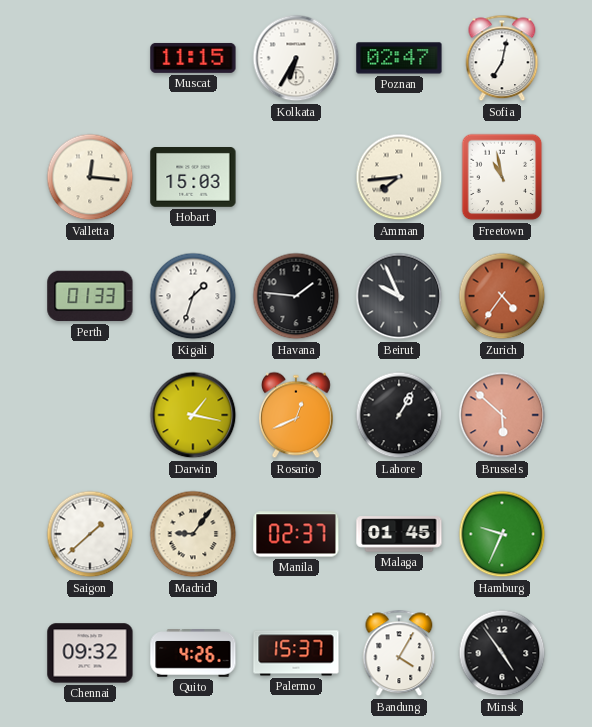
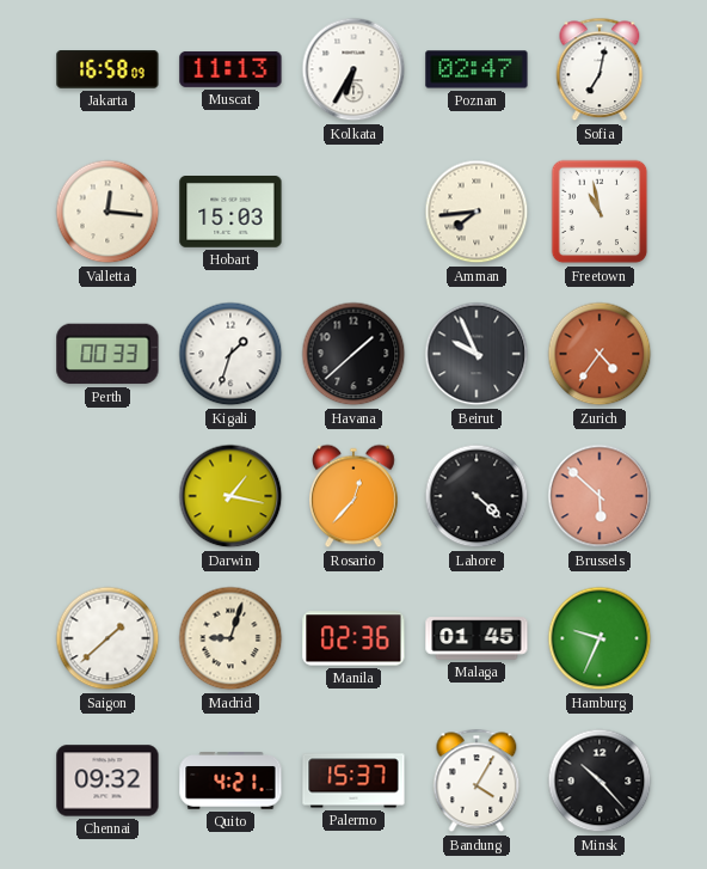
Jakarta: none -> 16:58 (107, 71)
Muscat: 11:15 -> 11:13 (230, 69)
Perth: 01:33 -> 00:33 (107, 354)
Havana: 1:46 -> 1:38 (353, 354)
Rosario: 12:41 -> 12:37 (355, 496)
Lahore: 1:05 -> 4:22 (477, 496)
Madrid: 9:06 -> 9:03 (230, 638)
Manila: 02:37 -> 02:36 (353, 638)
Quito: 4:26 -> 4:21 (230, 782)
Minsk: 4:54 -> 10:23 (600, 781)
